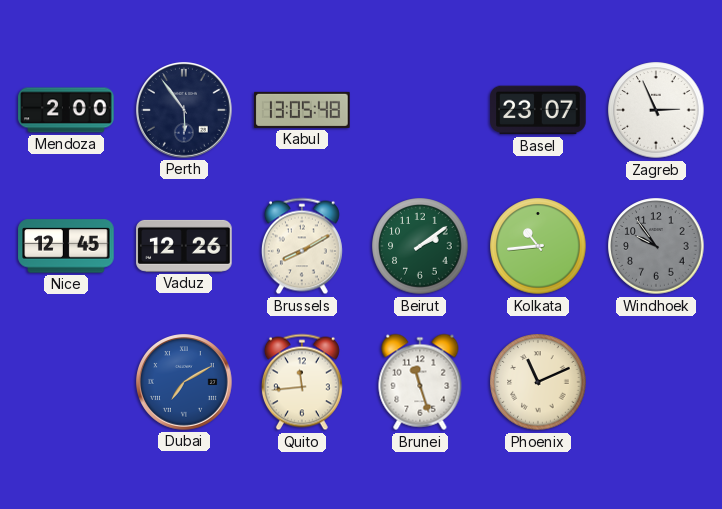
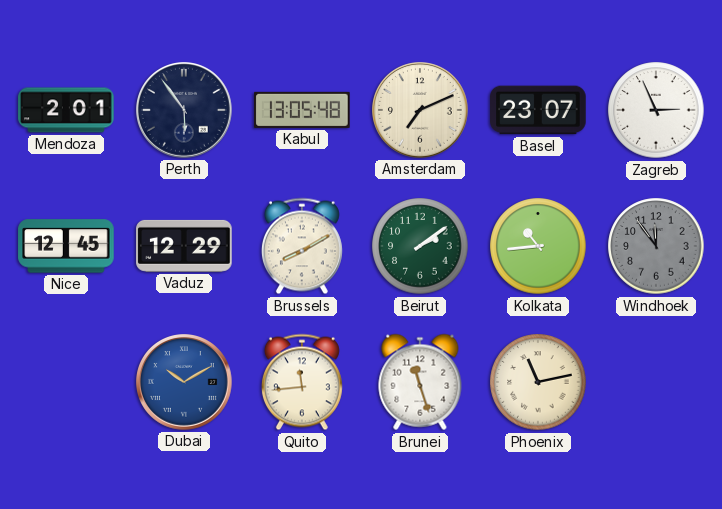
Mendoza: 2:00 -> 2:01 (66, 110)
Amsterdam: none -> 7:11 (421, 111)
Vaduz: 12:26 -> 12:29 (184, 246)
Windhoek: 9:54 -> 11:54 (656, 246)
Dubai: 7:10 -> 10:10 (185, 383)
Phoenix: 11:11 -> 11:13 (538, 382)
